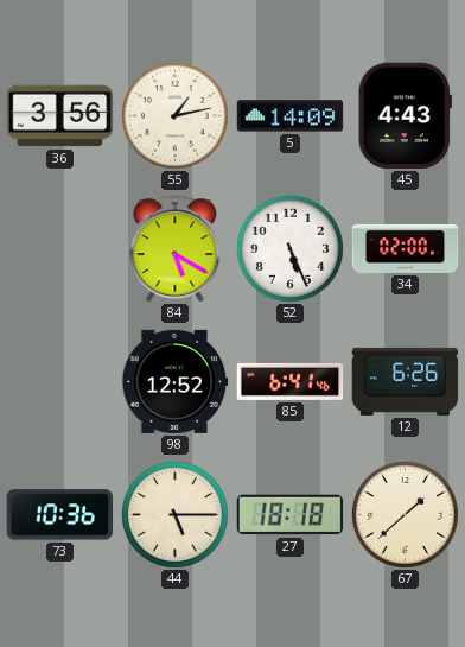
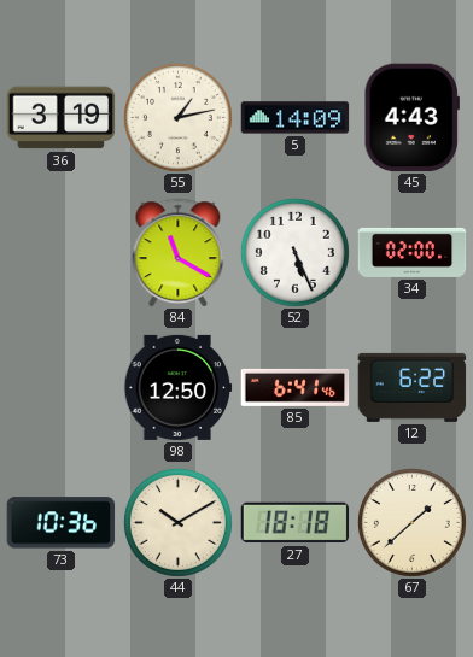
36: 3:56 -> 3:19 (62, 118)
84: 5:20 -> 11:20 (179, 253)
98: 12:52 -> 12:50 (179, 387)
12: 6:26 -> 6:22 (413, 387)
44: 5:15 -> 10:10 (177, 522)
